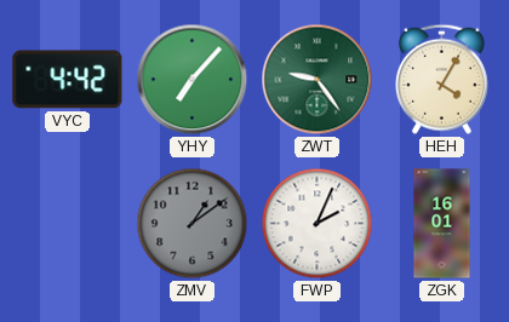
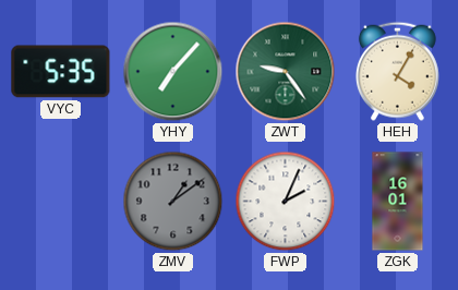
VYC: 4:42 -> 5:35 (61, 72)
